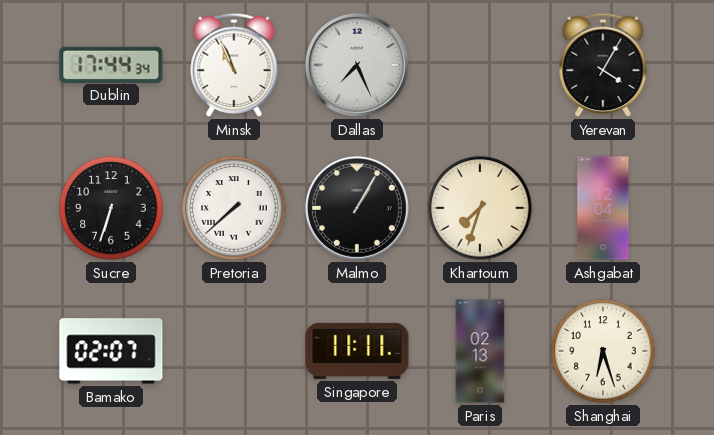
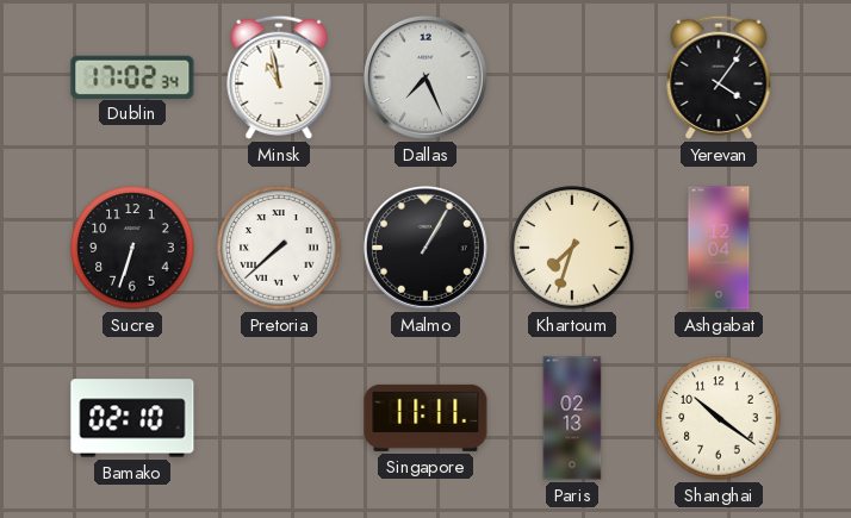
Dublin: 17:44 -> 17:02 (132, 76)
Minsk: 10:56 -> 10:58 (279, 77)
Yerevan: 4:05 -> 4:06 (719, 77)
Bamako: 02:07 -> 02:10 (132, 418)
Shanghai: 6:27 -> 10:21 (719, 418)
